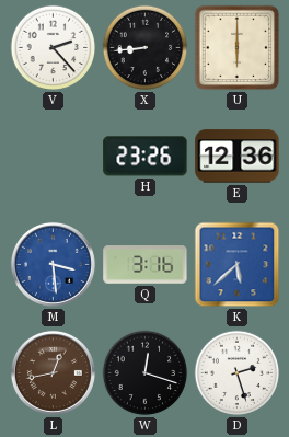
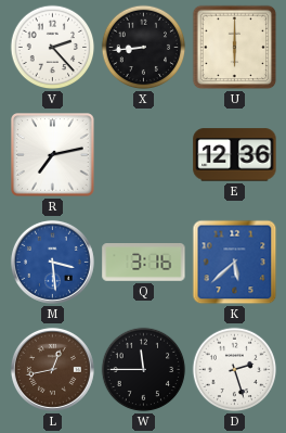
R: none -> 7:13 (53, 155)
H: 23:26 -> none (146, 157)
W: 12:18 -> 11:45 (144, 370)
